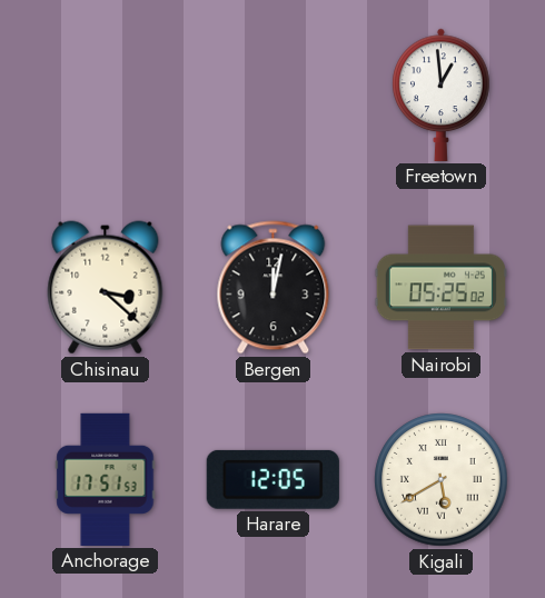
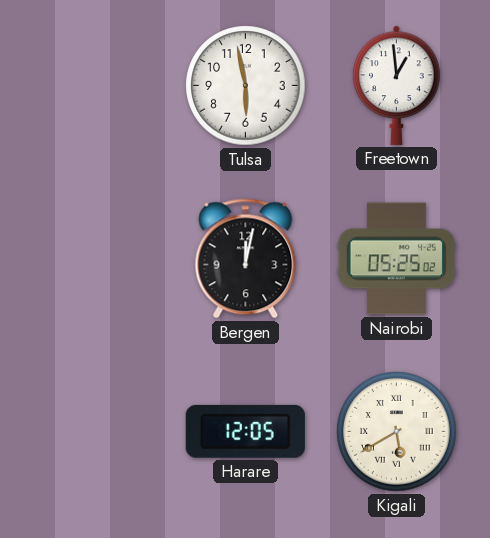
Tulsa: none -> 5:58 (246, 86)
Chisinau: 3:22 -> none (106, 288)
Anchorage: 17:51 -> none (106, 479)
